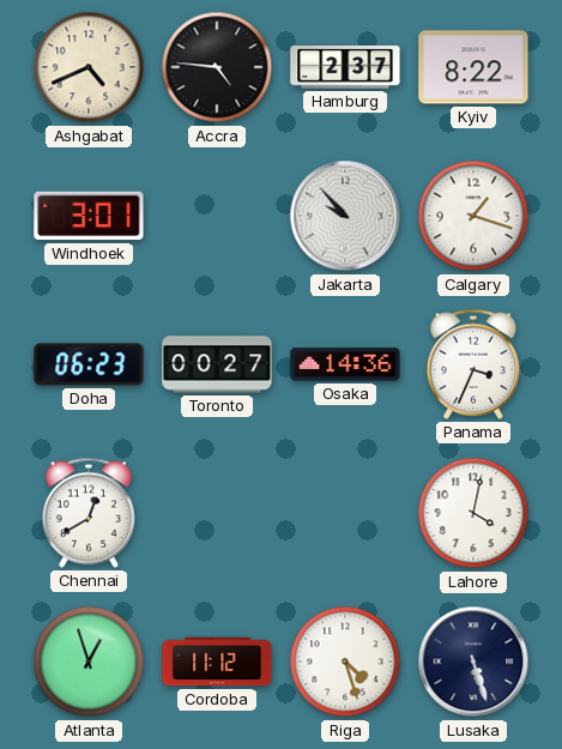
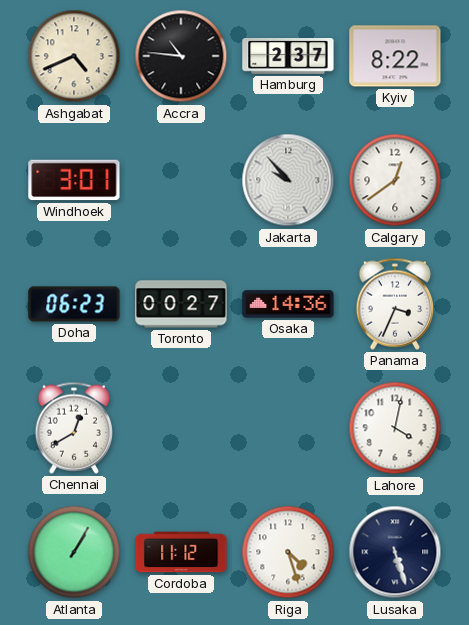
Accra: 4:46 -> 10:46 (181, 56)
Calgary: 1:18 -> 12:39 (395, 180)
Atlanta: 12:57 -> 1:05 (74, 552)
